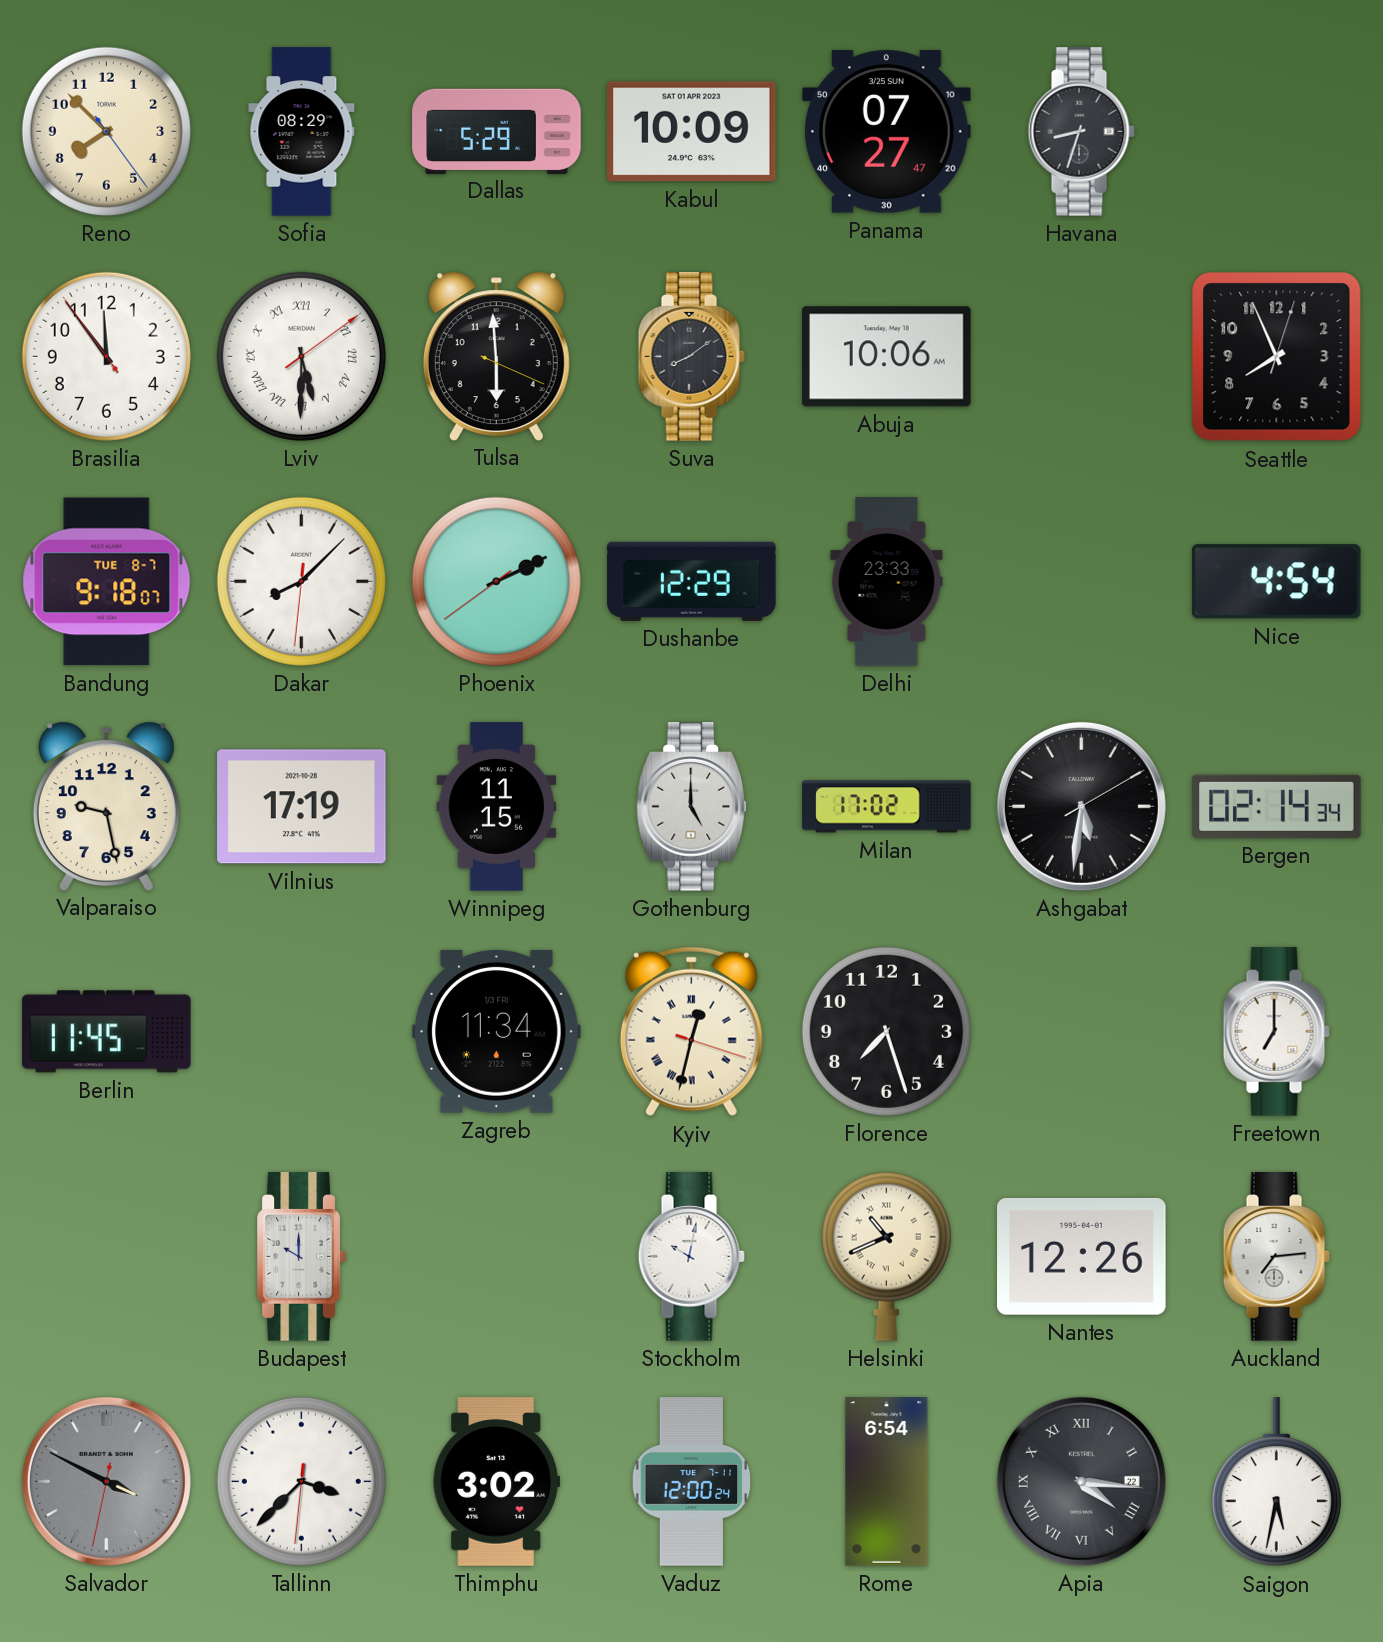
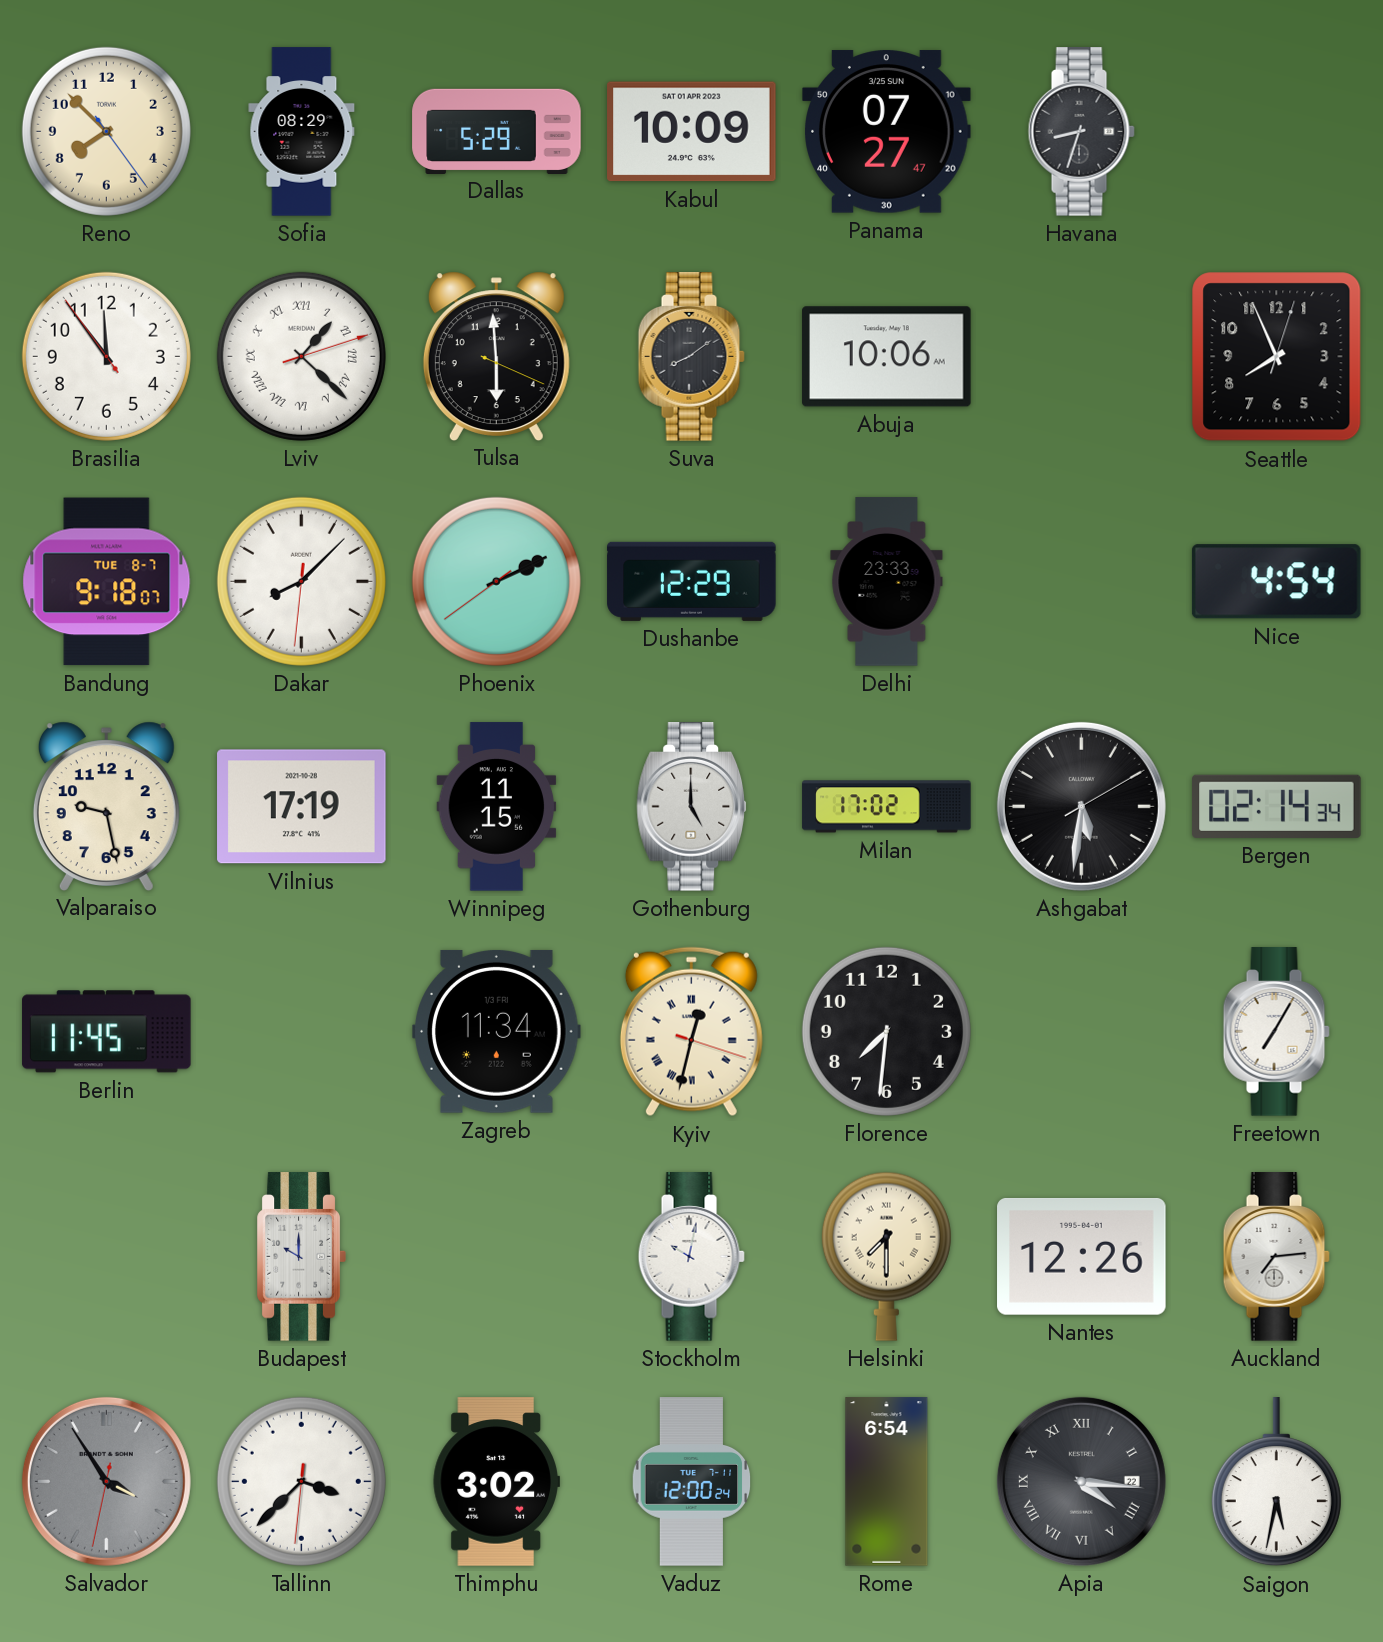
Lviv: 5:30 -> 1:22 (301, 356)
Florence: 7:27 -> 7:31 (886, 1031)
Freetown: 7:00 -> 7:05 (1276, 1032)
Helsinki: 10:41 -> 7:30 (886, 1256)
Salvador: 3:49 -> 3:54 (106, 1481)
